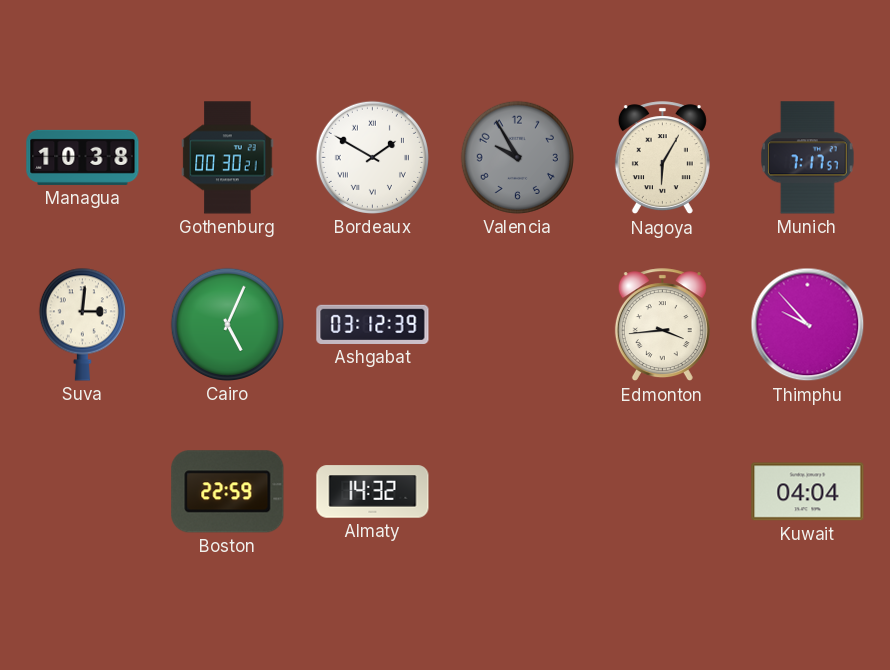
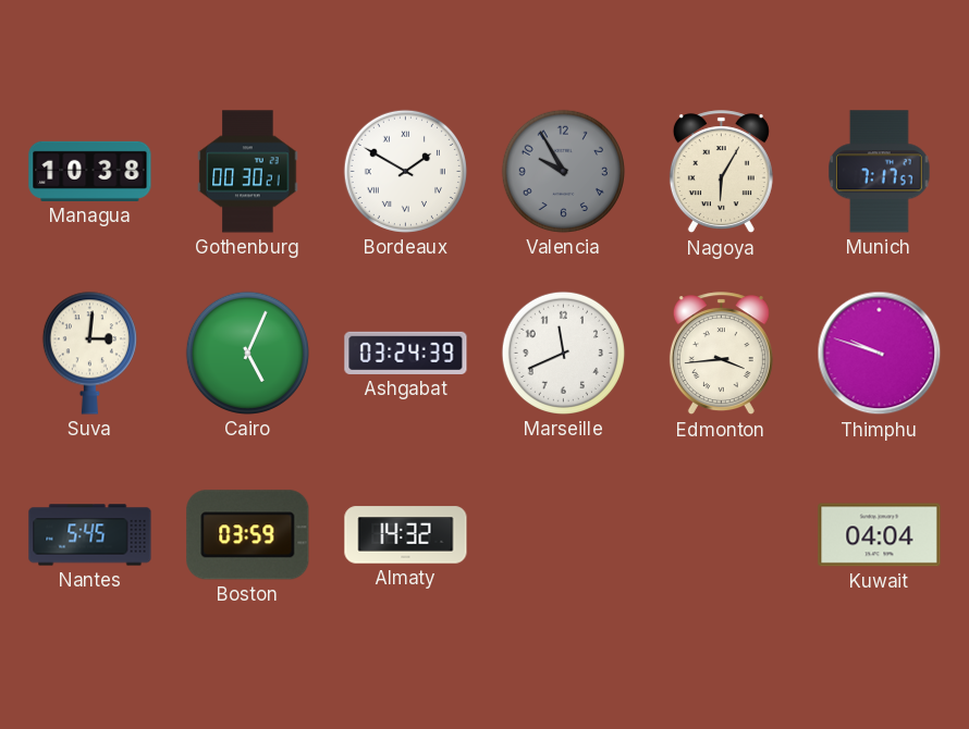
Ashgabat: 03:12 -> 03:24 (406, 353)
Marseille: none -> 11:41 (563, 353)
Thimphu: 9:53 -> 9:48 (880, 354)
Nantes: none -> 5:45 (90, 535)
Boston: 22:59 -> 03:59 (248, 535)
